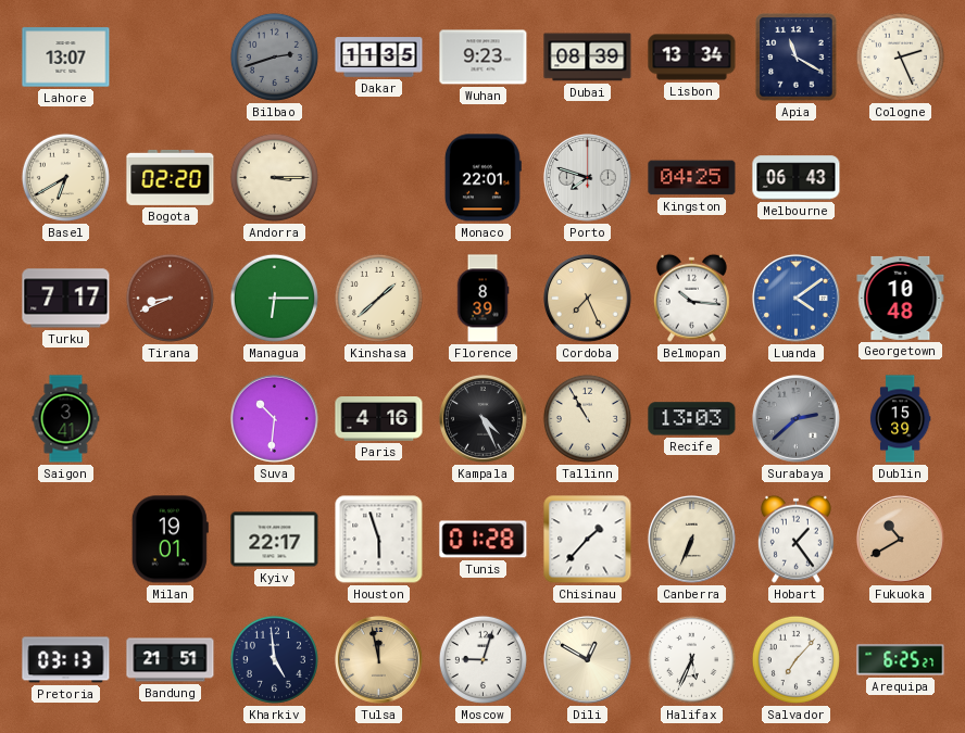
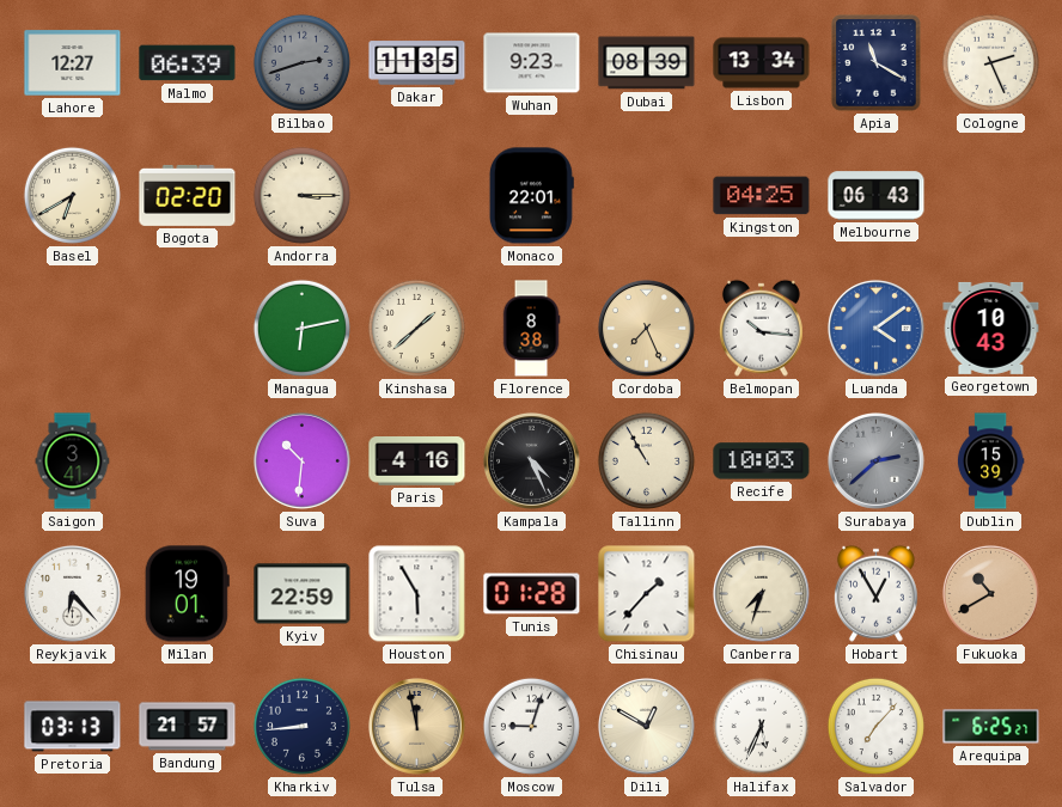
Lahore: 13:07 -> 12:27 (73, 63)
Malmo: none -> 06:39 (188, 63)
Porto: 7:48 -> none (587, 177)
Turku: 7:17 -> none (66, 299)
Tirana: 8:41 -> none (170, 298)
Managua: 6:15 -> 6:13 (301, 328)
Florence: 8:39 -> 8:38 (531, 329)
Georgetown: 10:48 -> 10:43 (991, 328)
Recife: 13:03 -> 10:03 (762, 461)
Reykjavik: none -> 6:23 (72, 593)
Kyiv: 22:17 -> 22:59 (303, 594)
Houston: 5:57 -> 5:55 (417, 594)
Canberra: 6:34 -> 7:33 (761, 593)
Hobart: 1:24 -> 12:55 (875, 593)
Bandung: 21:51 -> 21:57 (188, 727)
Kharkiv: 4:59 -> 8:44 (301, 726)
